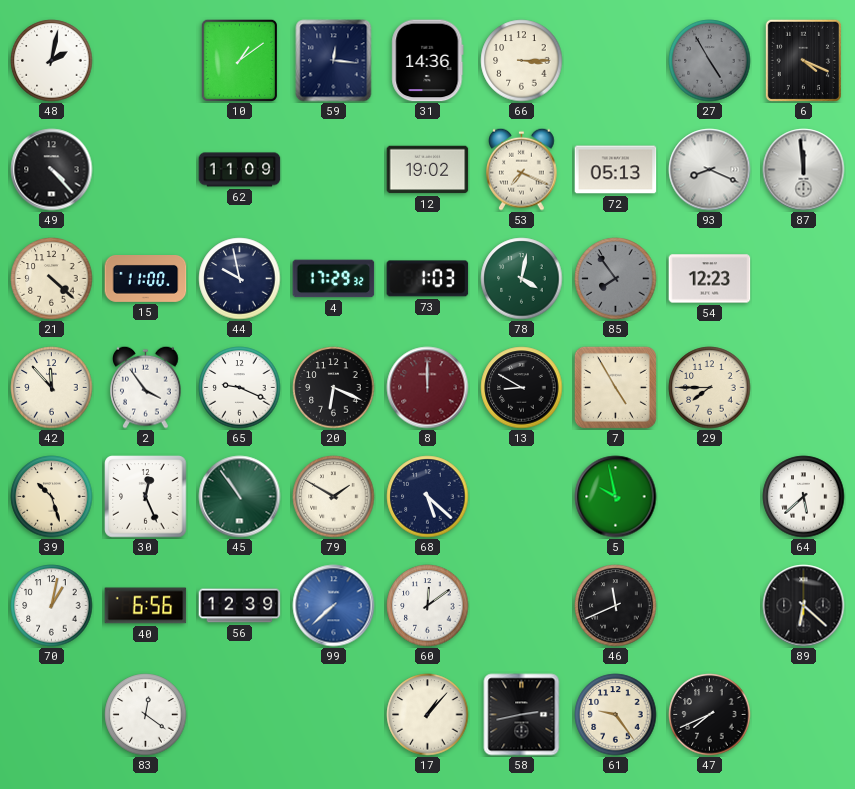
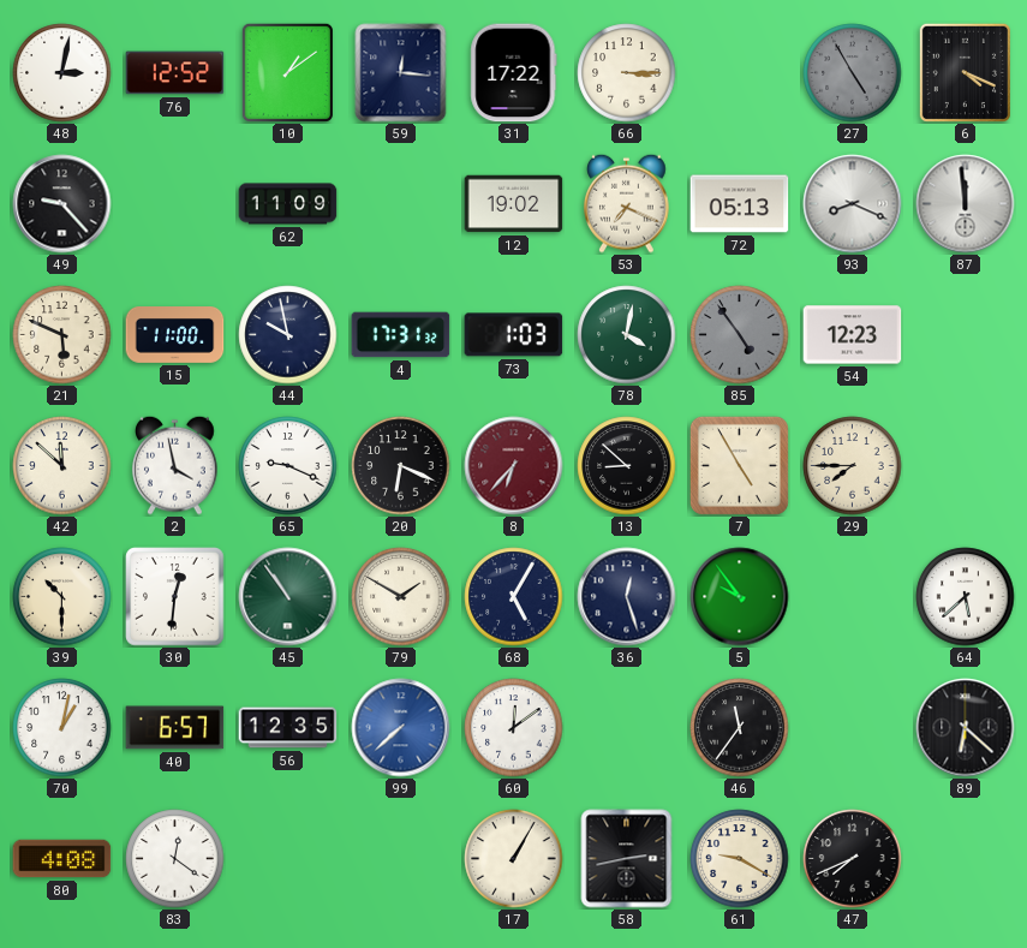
48: 2:02 -> 3:02 (62, 73)
76: none -> 12:52 (175, 73)
31: 14:36 -> 17:22 (514, 73)
49: 4:23 -> 9:23 (62, 204)
21: 4:22 -> 5:49 (62, 335)
4: 17:29 -> 17:31 (401, 335)
85: 7:54 -> 4:54 (740, 335)
42: 11:53 -> 11:52 (62, 466)
2: 3:54 -> 3:58 (175, 465)
8: 12:00 -> 6:37 (514, 466)
13: 8:50 -> 8:52 (627, 466)
39: 10:27 -> 10:30 (62, 597)
30: 12:26 -> 12:31 (175, 597)
68: 5:22 -> 5:05 (514, 597)
36: none -> 12:27 (627, 597)
5: 9:58 -> 9:54 (740, 597)
40: 6:56 -> 6:57 (175, 728)
56: 12:39 -> 12:35 (288, 728)
46: 11:41 -> 11:36 (740, 728)
80: none -> 4:08 (62, 859)
17: 1:07 -> 1:05 (514, 859)
61: 9:24 -> 9:20 (740, 859)
